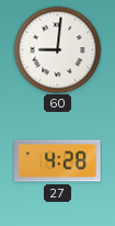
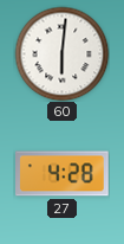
60: 9:01 -> 6:01 (61, 53)
